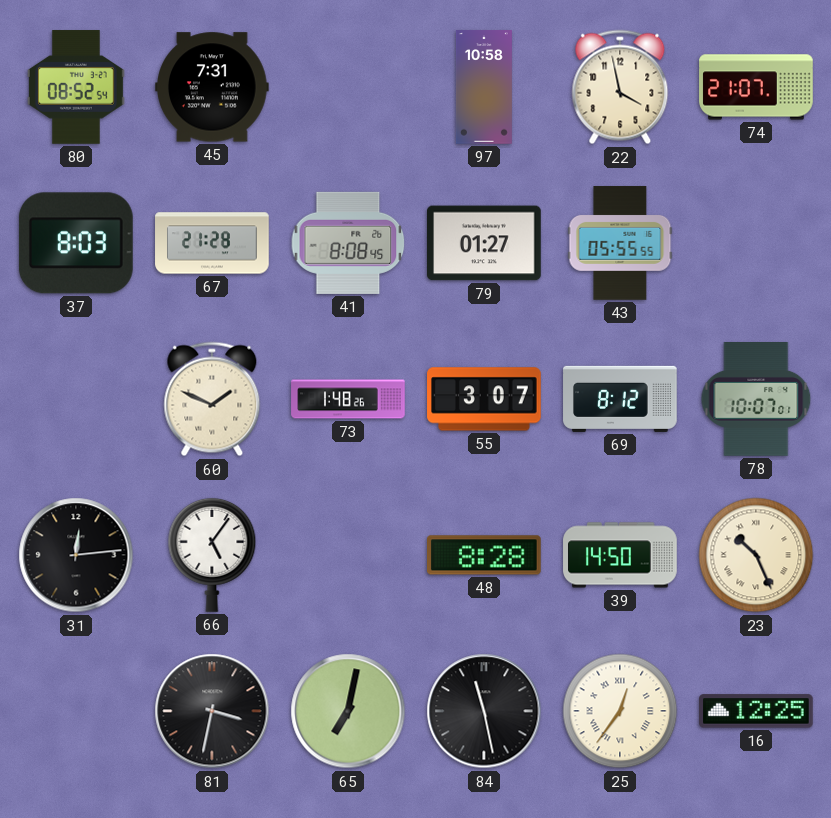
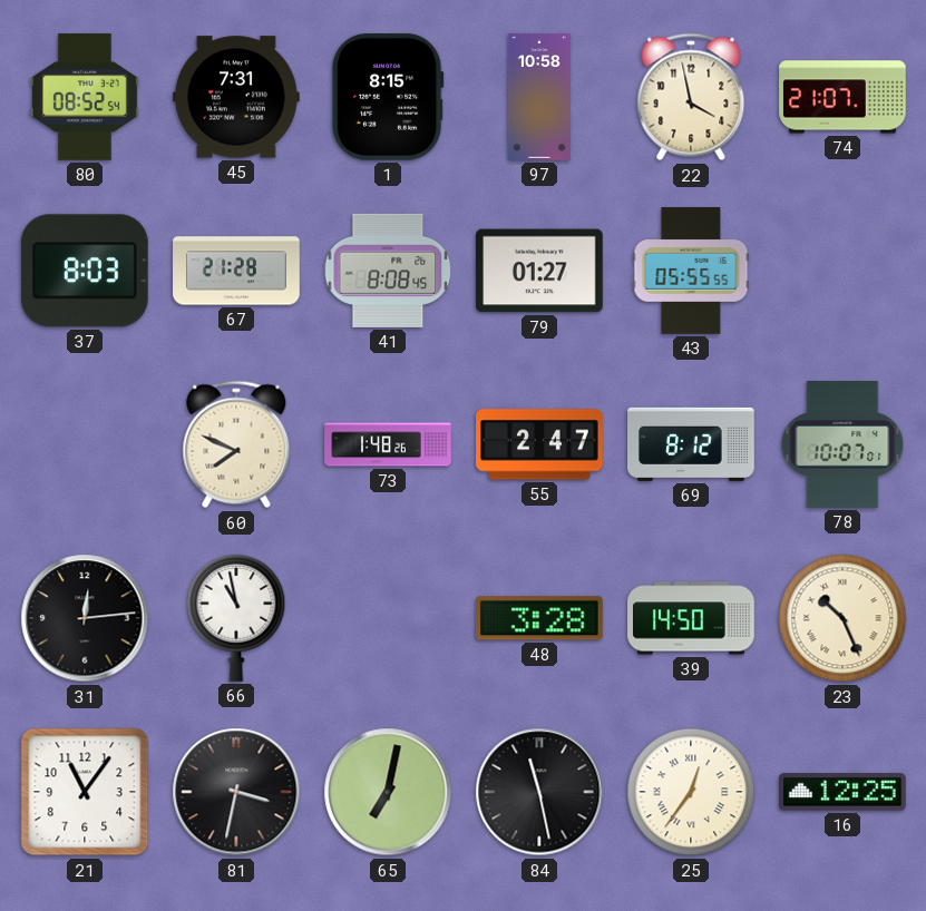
1: none -> 8:15 (388, 97)
60: 1:49 -> 7:49 (236, 444)
55: 3:07 -> 2:47 (539, 444)
66: 5:06 -> 10:58 (236, 618)
48: 8:28 -> 3:28 (540, 618)
21: none -> 11:06 (85, 792)
